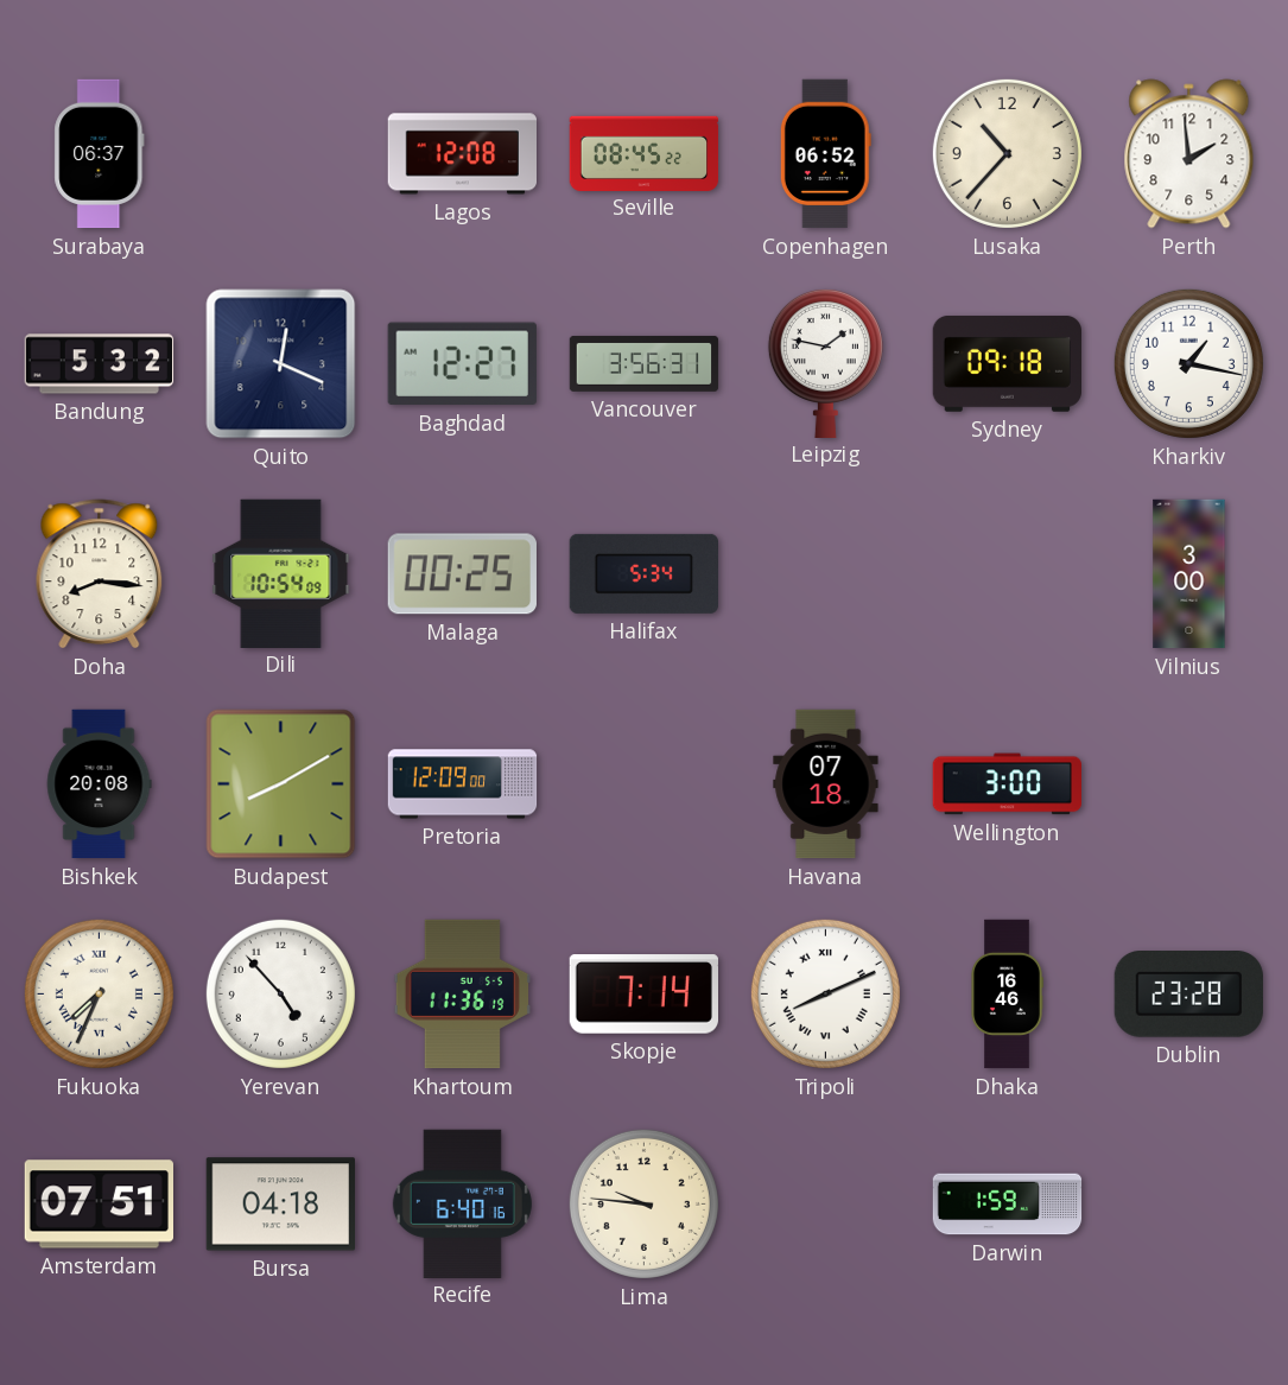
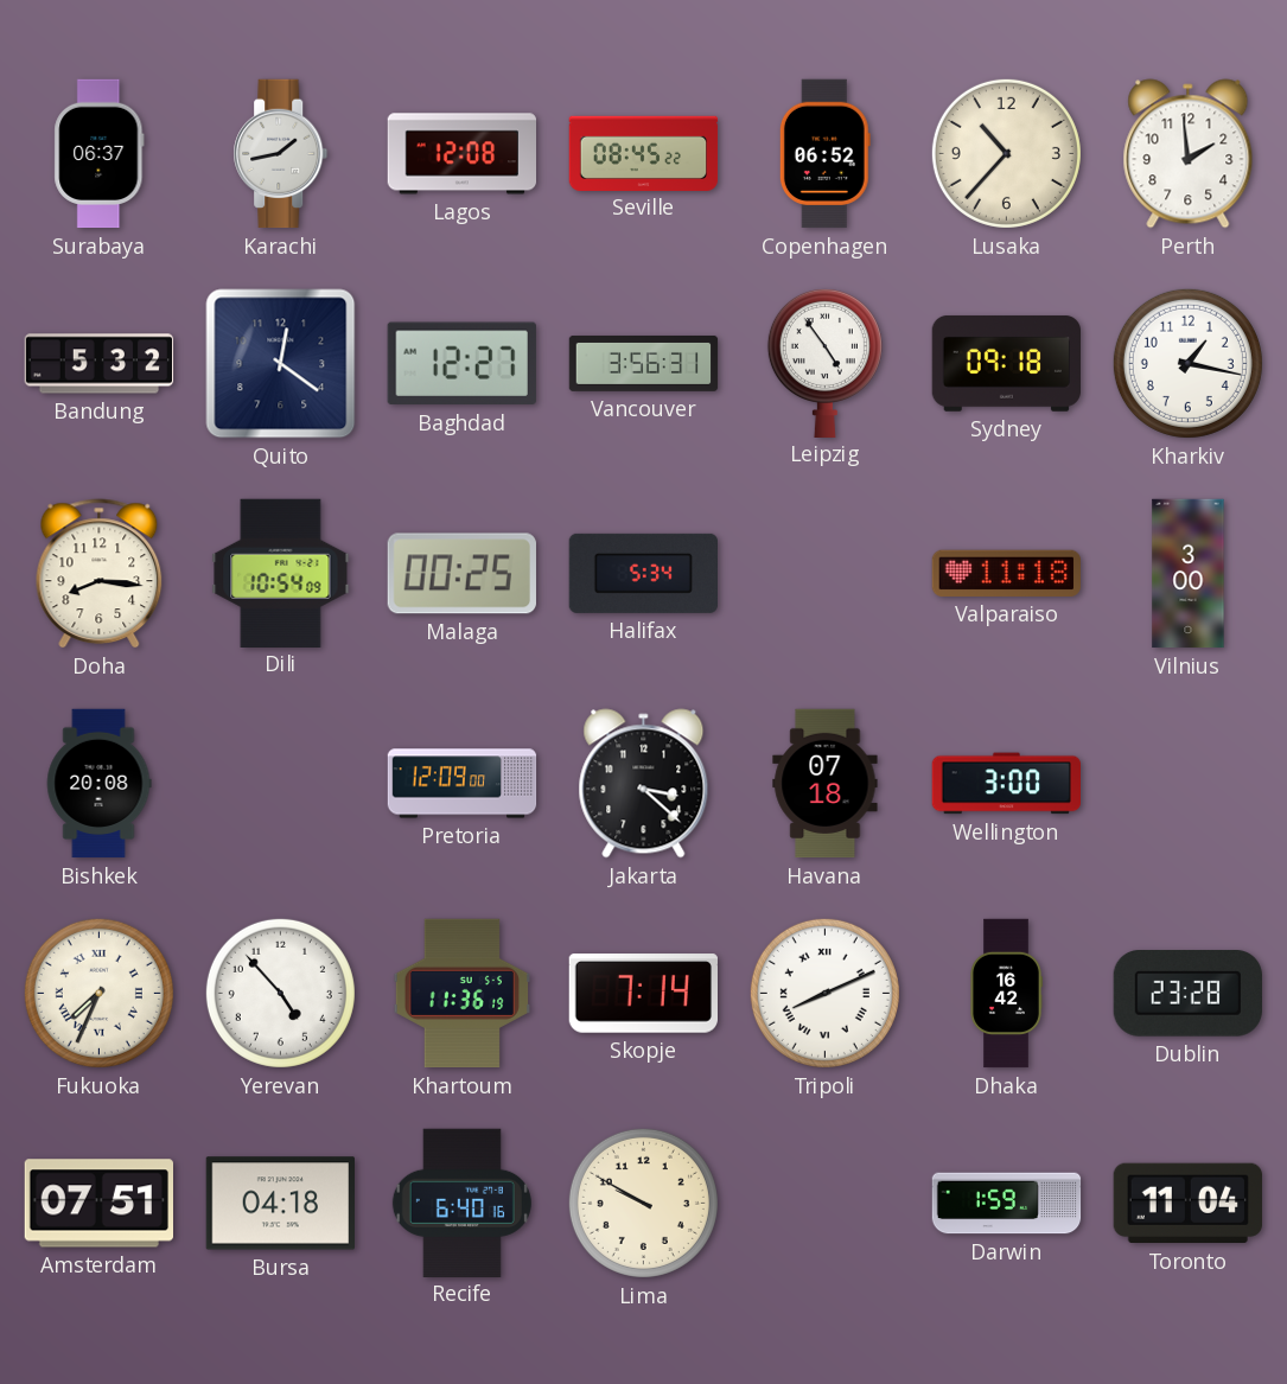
Karachi: none -> 1:43 (281, 154)
Quito: 12:19 -> 12:21 (281, 364)
Leipzig: 1:47 -> 4:54 (824, 362)
Valparaiso: none -> 11:18 (1006, 573)
Budapest: 8:10 -> none (281, 784)
Jakarta: none -> 3:22 (644, 784)
Dhaka: 16:46 -> 16:42 (1006, 994)
Lima: 9:46 -> 9:50 (643, 1203)
Toronto: none -> 11:04 (1187, 1204)
